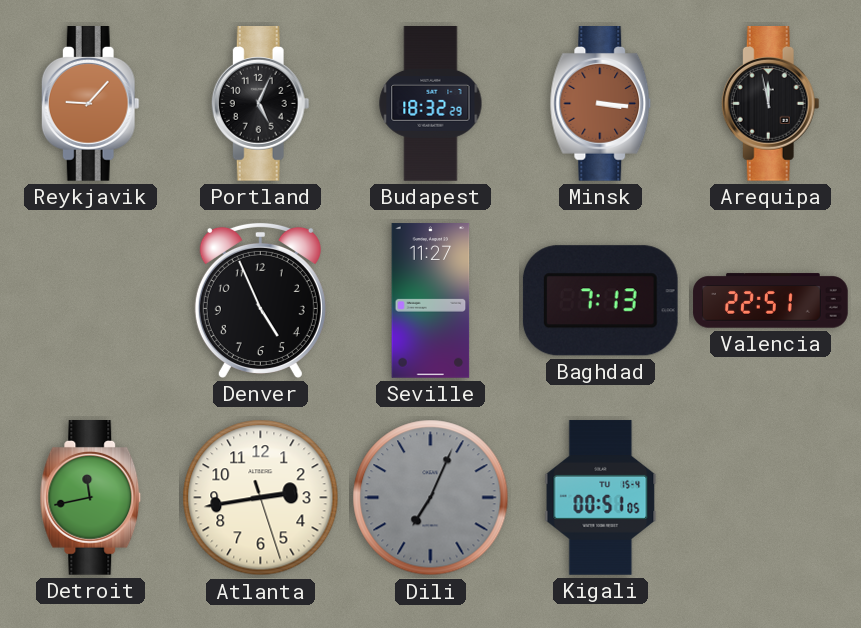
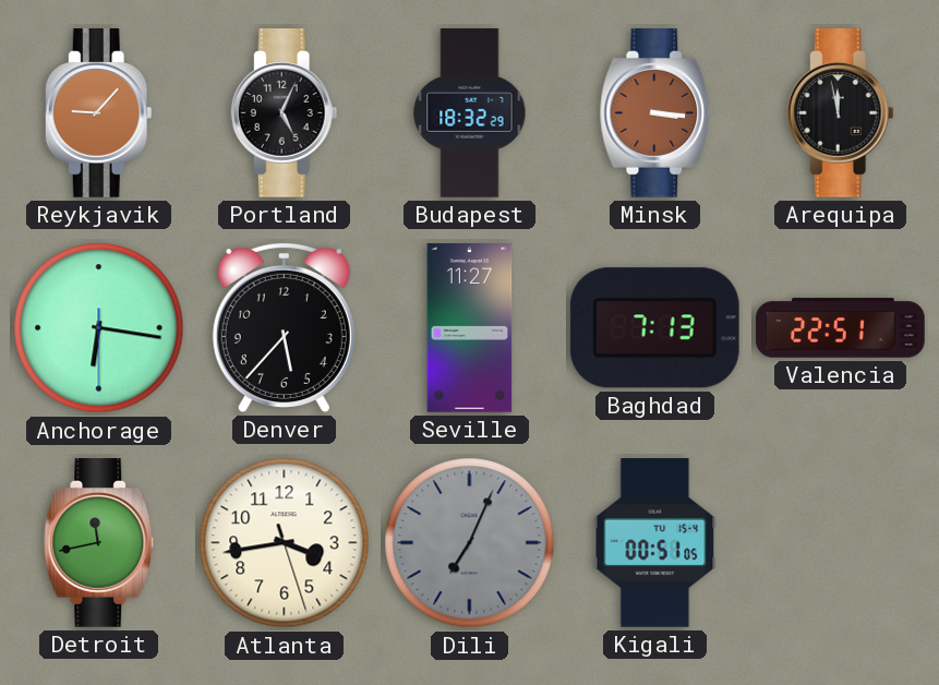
Anchorage: none -> 6:16 (99, 328)
Denver: 4:56 -> 5:37 (284, 327)
Atlanta: 2:43 -> 3:43 (285, 543)
